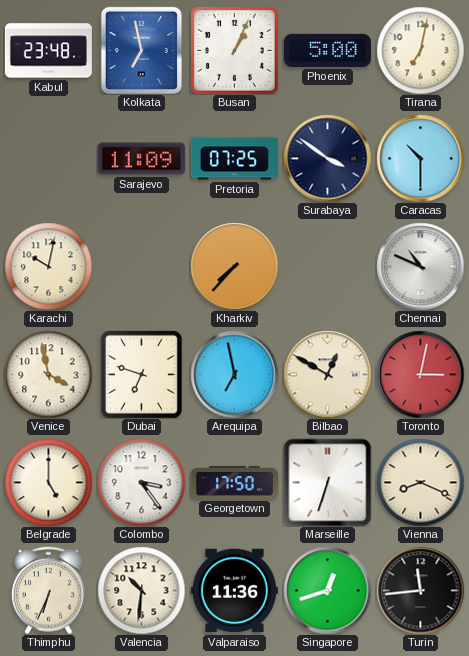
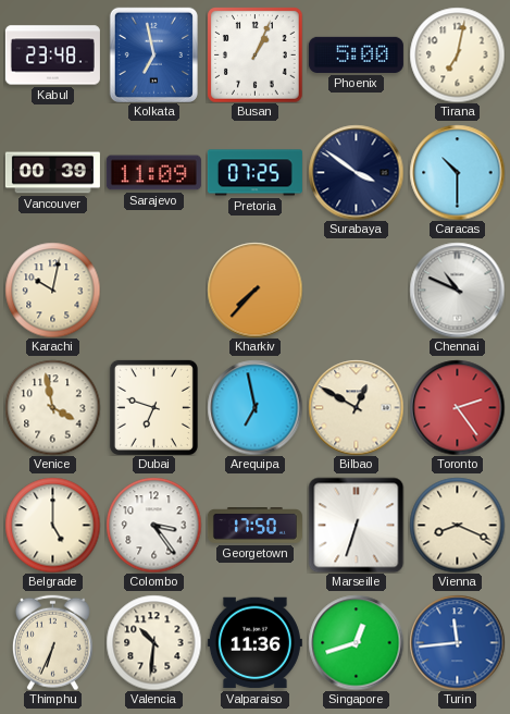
Vancouver: none -> 00:39 (52, 173)
Toronto: 3:02 -> 2:24 (457, 407)
Turin dial: black -> blue (457, 642)
